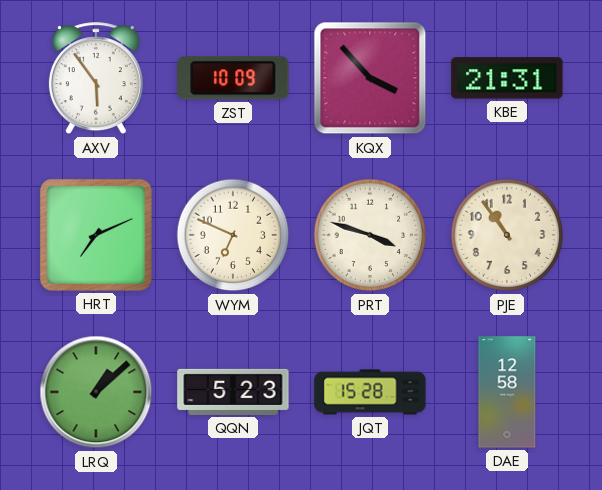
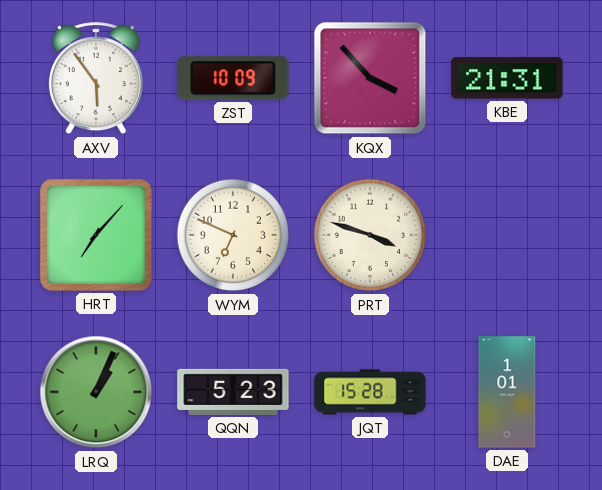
HRT: 7:11 -> 7:07 (96, 235)
PJE: 10:54 -> none (507, 235)
LRQ: 1:08 -> 1:04 (96, 392)
DAE: 12:58 -> 1:01 (507, 392)
